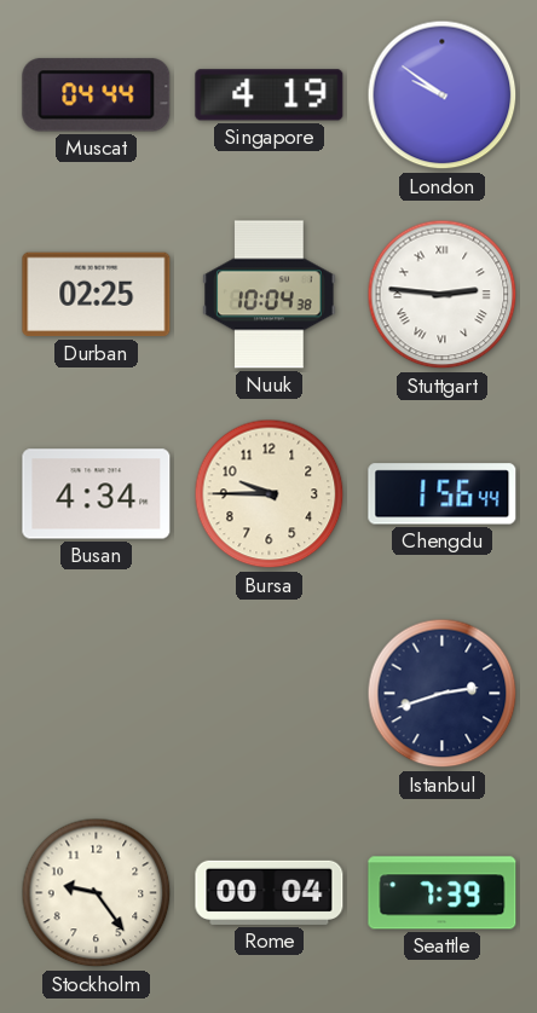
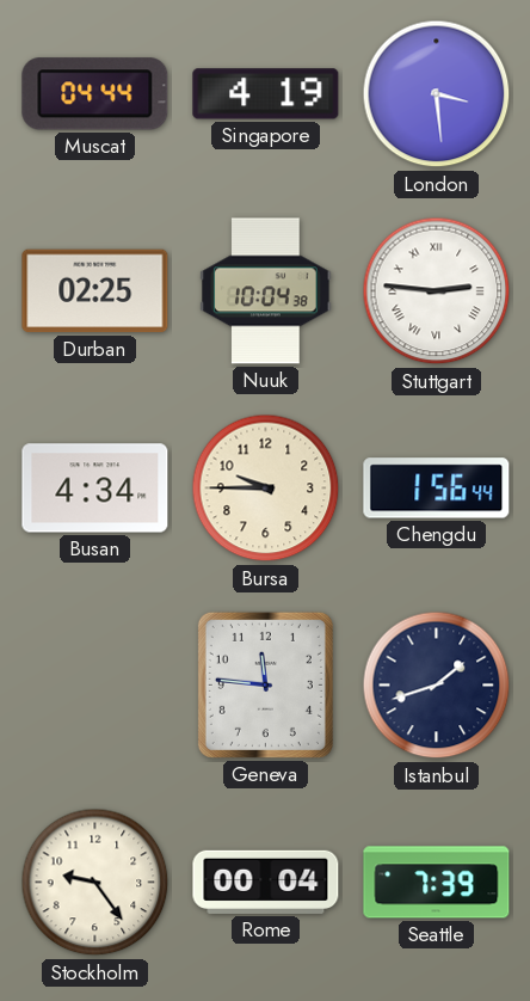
London: 9:51 -> 3:29 (437, 94)
Geneva: none -> 11:46 (265, 684)
Istanbul: 2:42 -> 1:42 (437, 686)
